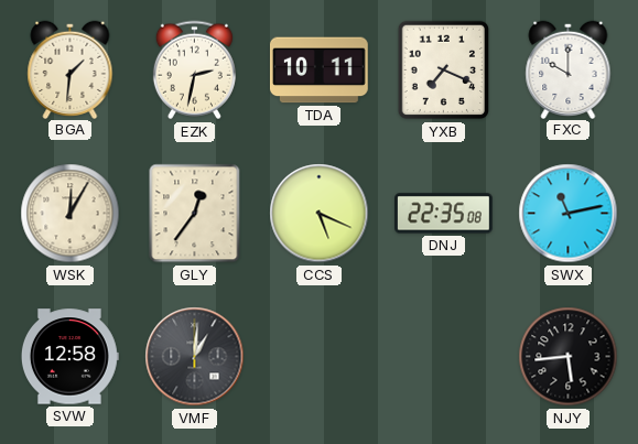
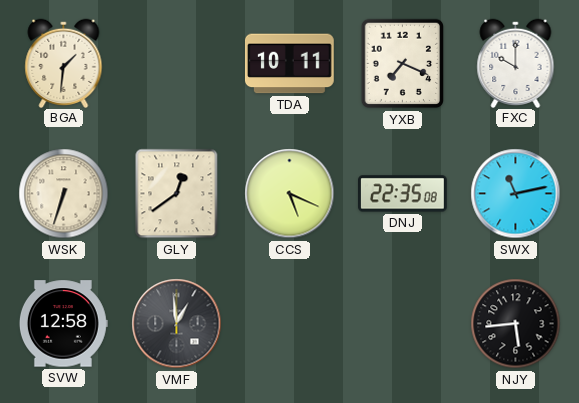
EZK: 2:32 -> none (194, 71)
WSK: 12:05 -> 6:33 (64, 194)
GLY: 12:36 -> 12:39 (177, 194)
VMF: 1:01 -> 12:59 (177, 324)
